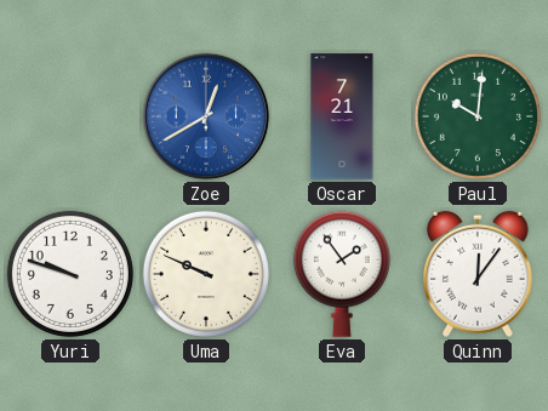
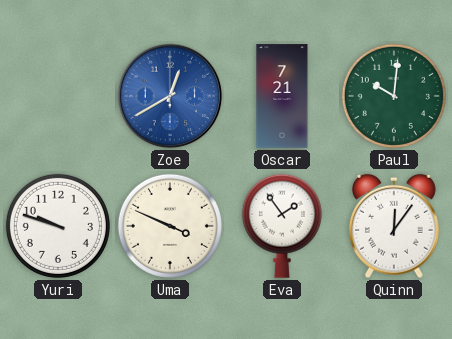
Uma: 9:49 -> 3:49 (170, 226)
